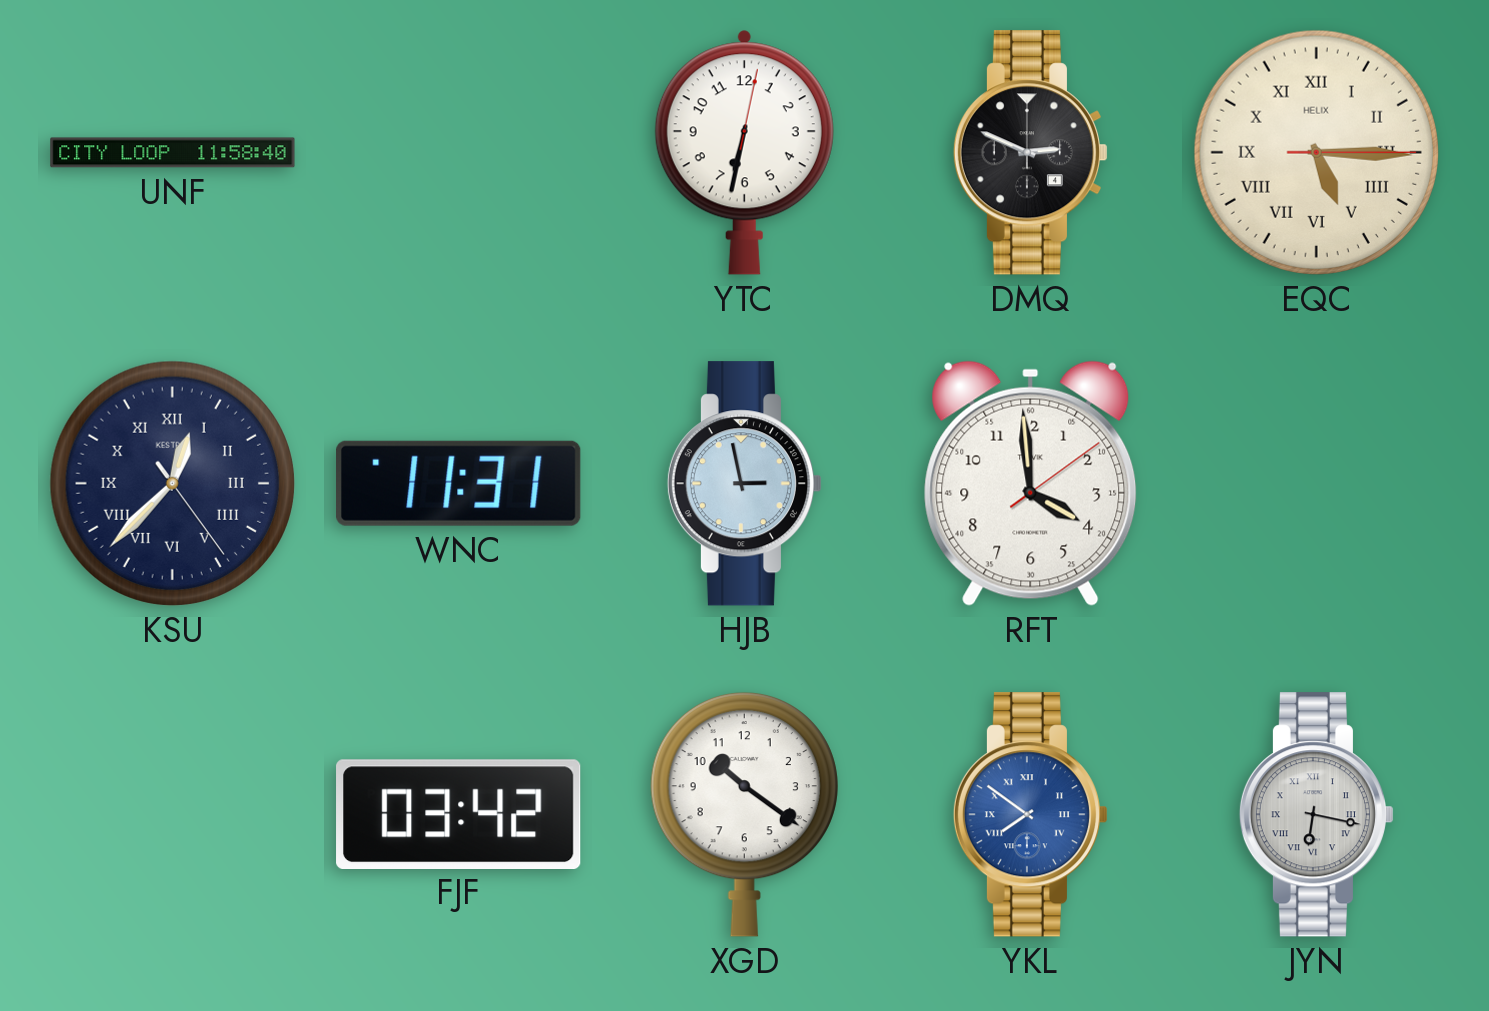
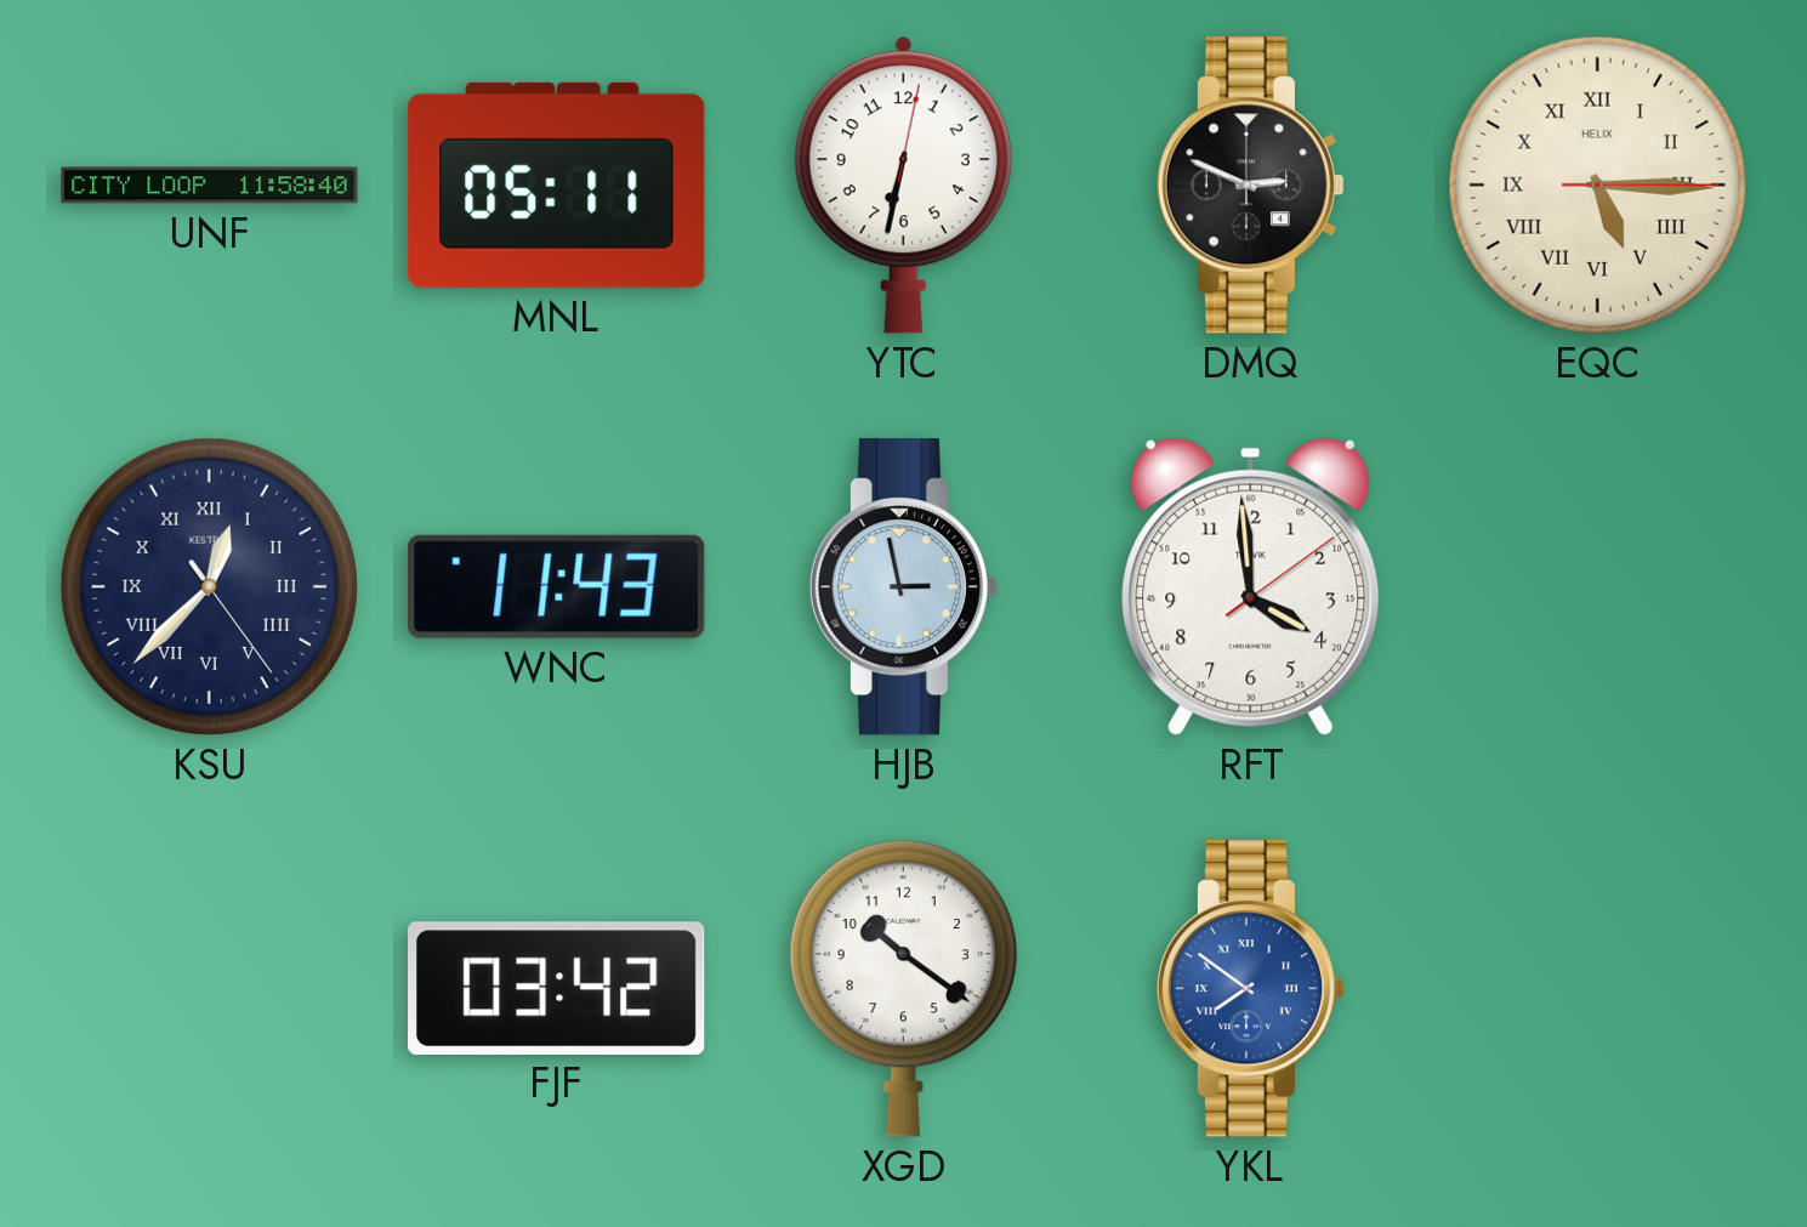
MNL: none -> 05:11 (557, 184)
WNC: 11:31 -> 11:43 (557, 586)
JYN: 6:17 -> none (1316, 815)
